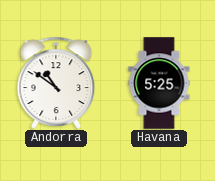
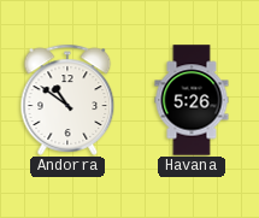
Havana: 5:25 -> 5:26 (192, 100)
